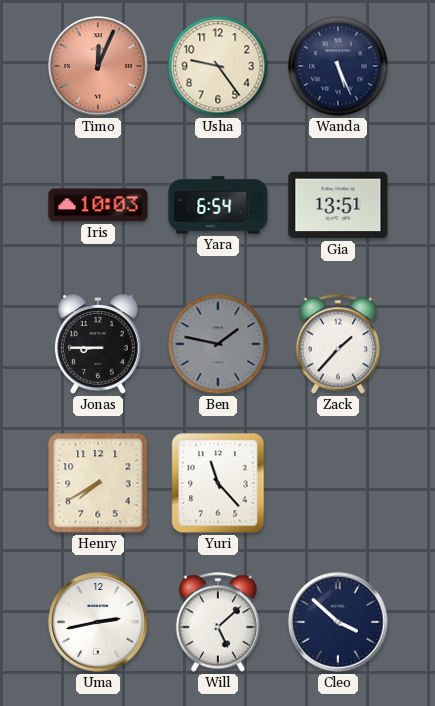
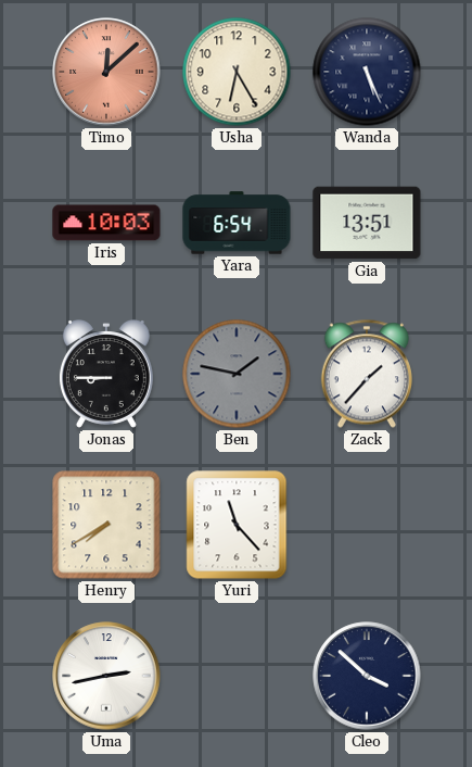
Timo: 12:04 -> 12:08 (106, 72)
Usha: 9:24 -> 6:25 (237, 72)
Will: 5:08 -> none (218, 622)
